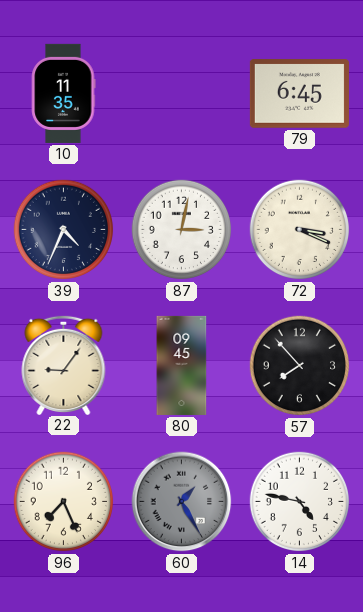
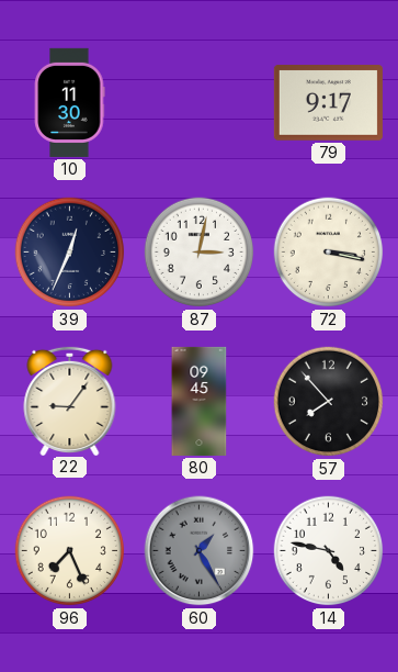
10: 11:35 -> 11:30 (70, 102)
79: 6:45 -> 9:17 (328, 103)
39: 4:34 -> 12:34 (70, 253)
72: 3:19 -> 3:17 (329, 253)
